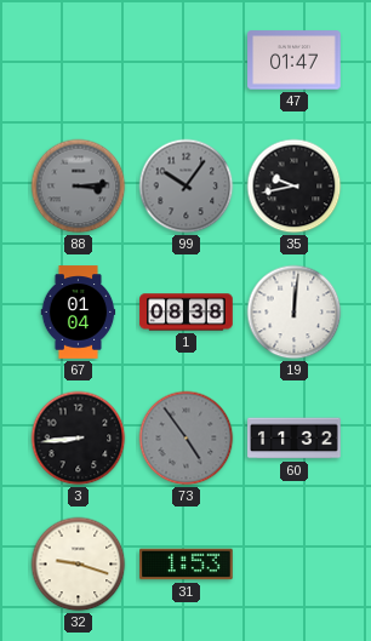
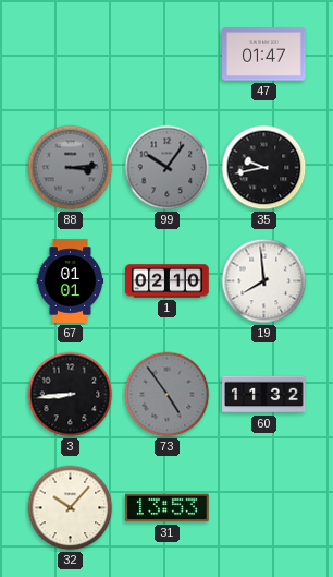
67: 01:04 -> 01:01 (71, 281)
1: 08:38 -> 02:10 (168, 281)
19: 12:01 -> 7:59 (264, 281)
32: 9:18 -> 10:07 (71, 508)
31: 1:53 -> 13:53 (168, 508)
